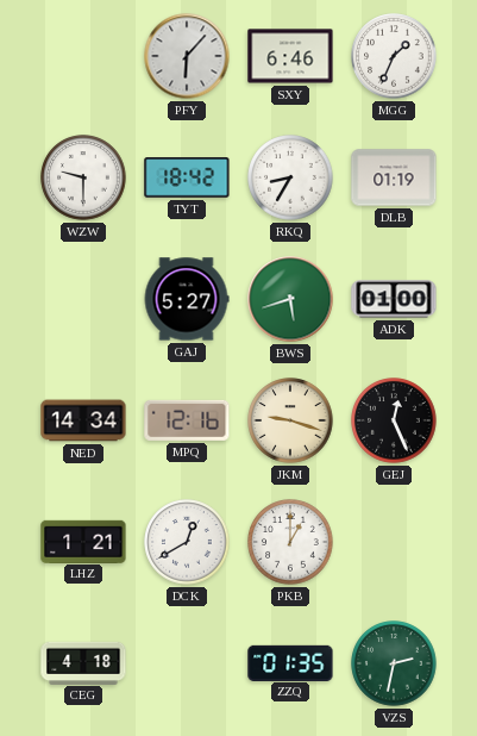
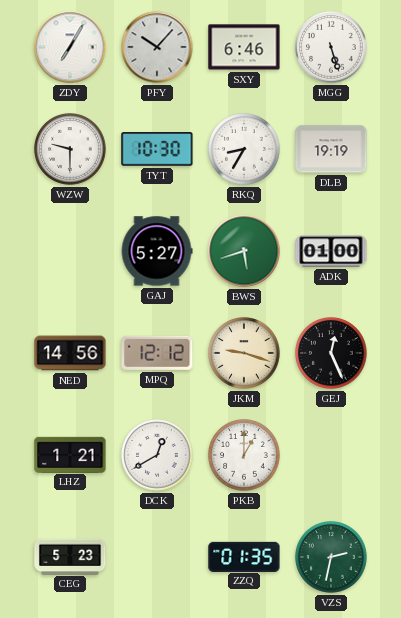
ZDY: none -> 7:05 (70, 47)
PFY: 6:07 -> 10:07 (157, 47)
MGG: 1:34 -> 5:27 (331, 47)
TYT: 18:42 -> 10:30 (157, 149)
DLB: 01:19 -> 19:19 (331, 149)
NED: 14:34 -> 14:56 (70, 353)
MPQ: 12:16 -> 12:12 (157, 353)
CEG: 4:18 -> 5:23 (70, 556)
